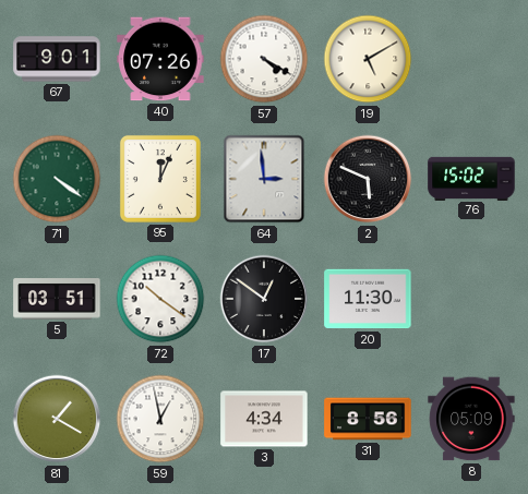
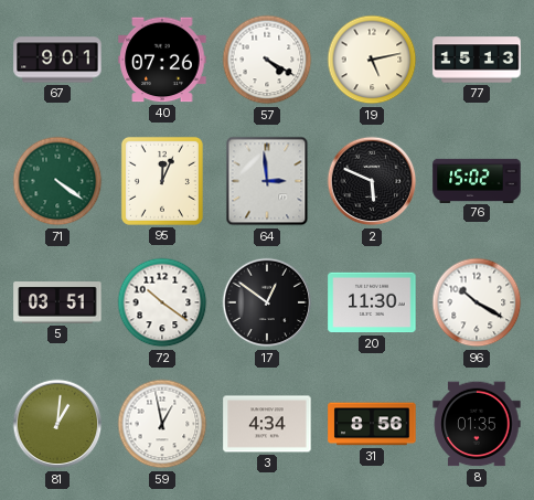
19: 5:10 -> 5:13 (372, 60)
77: none -> 15:13 (477, 60)
96: none -> 10:20 (477, 302)
81: 1:20 -> 1:01 (57, 424)
8: 05:09 -> 01:35 (477, 424)
